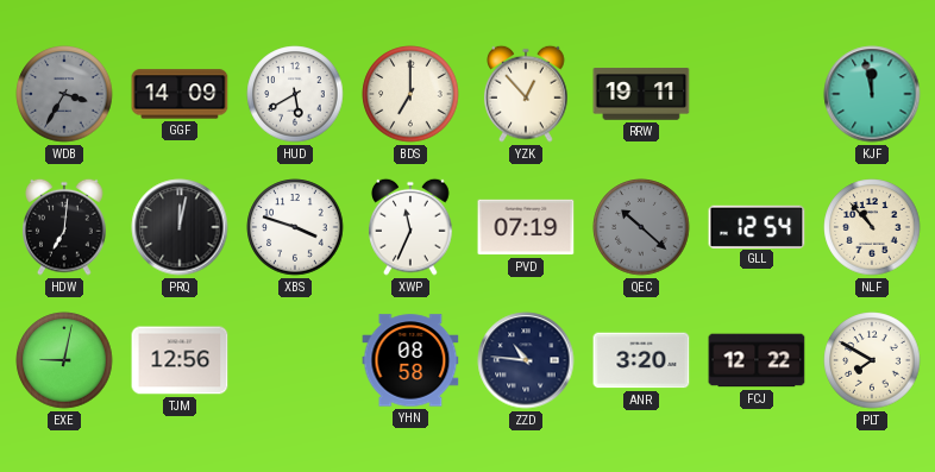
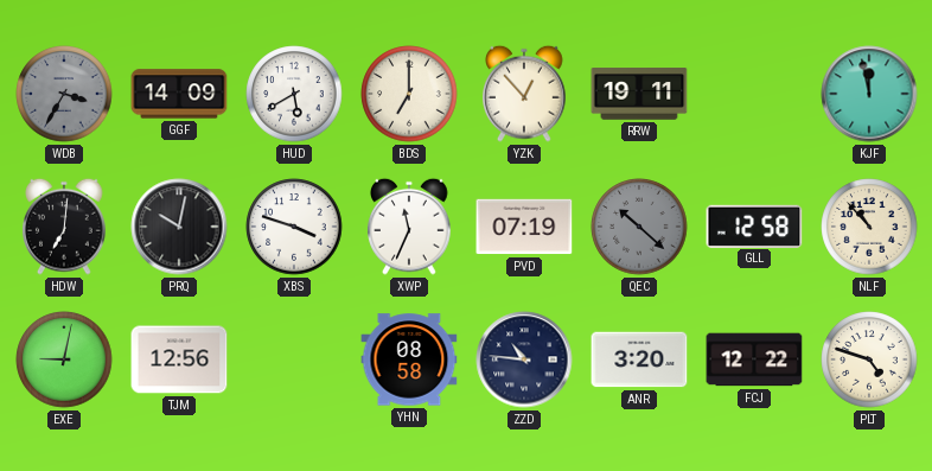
PRQ: 12:02 -> 10:02 (179, 227)
GLL: 12:54 -> 12:58 (754, 225)
PLT: 7:50 -> 4:48 (869, 359)
